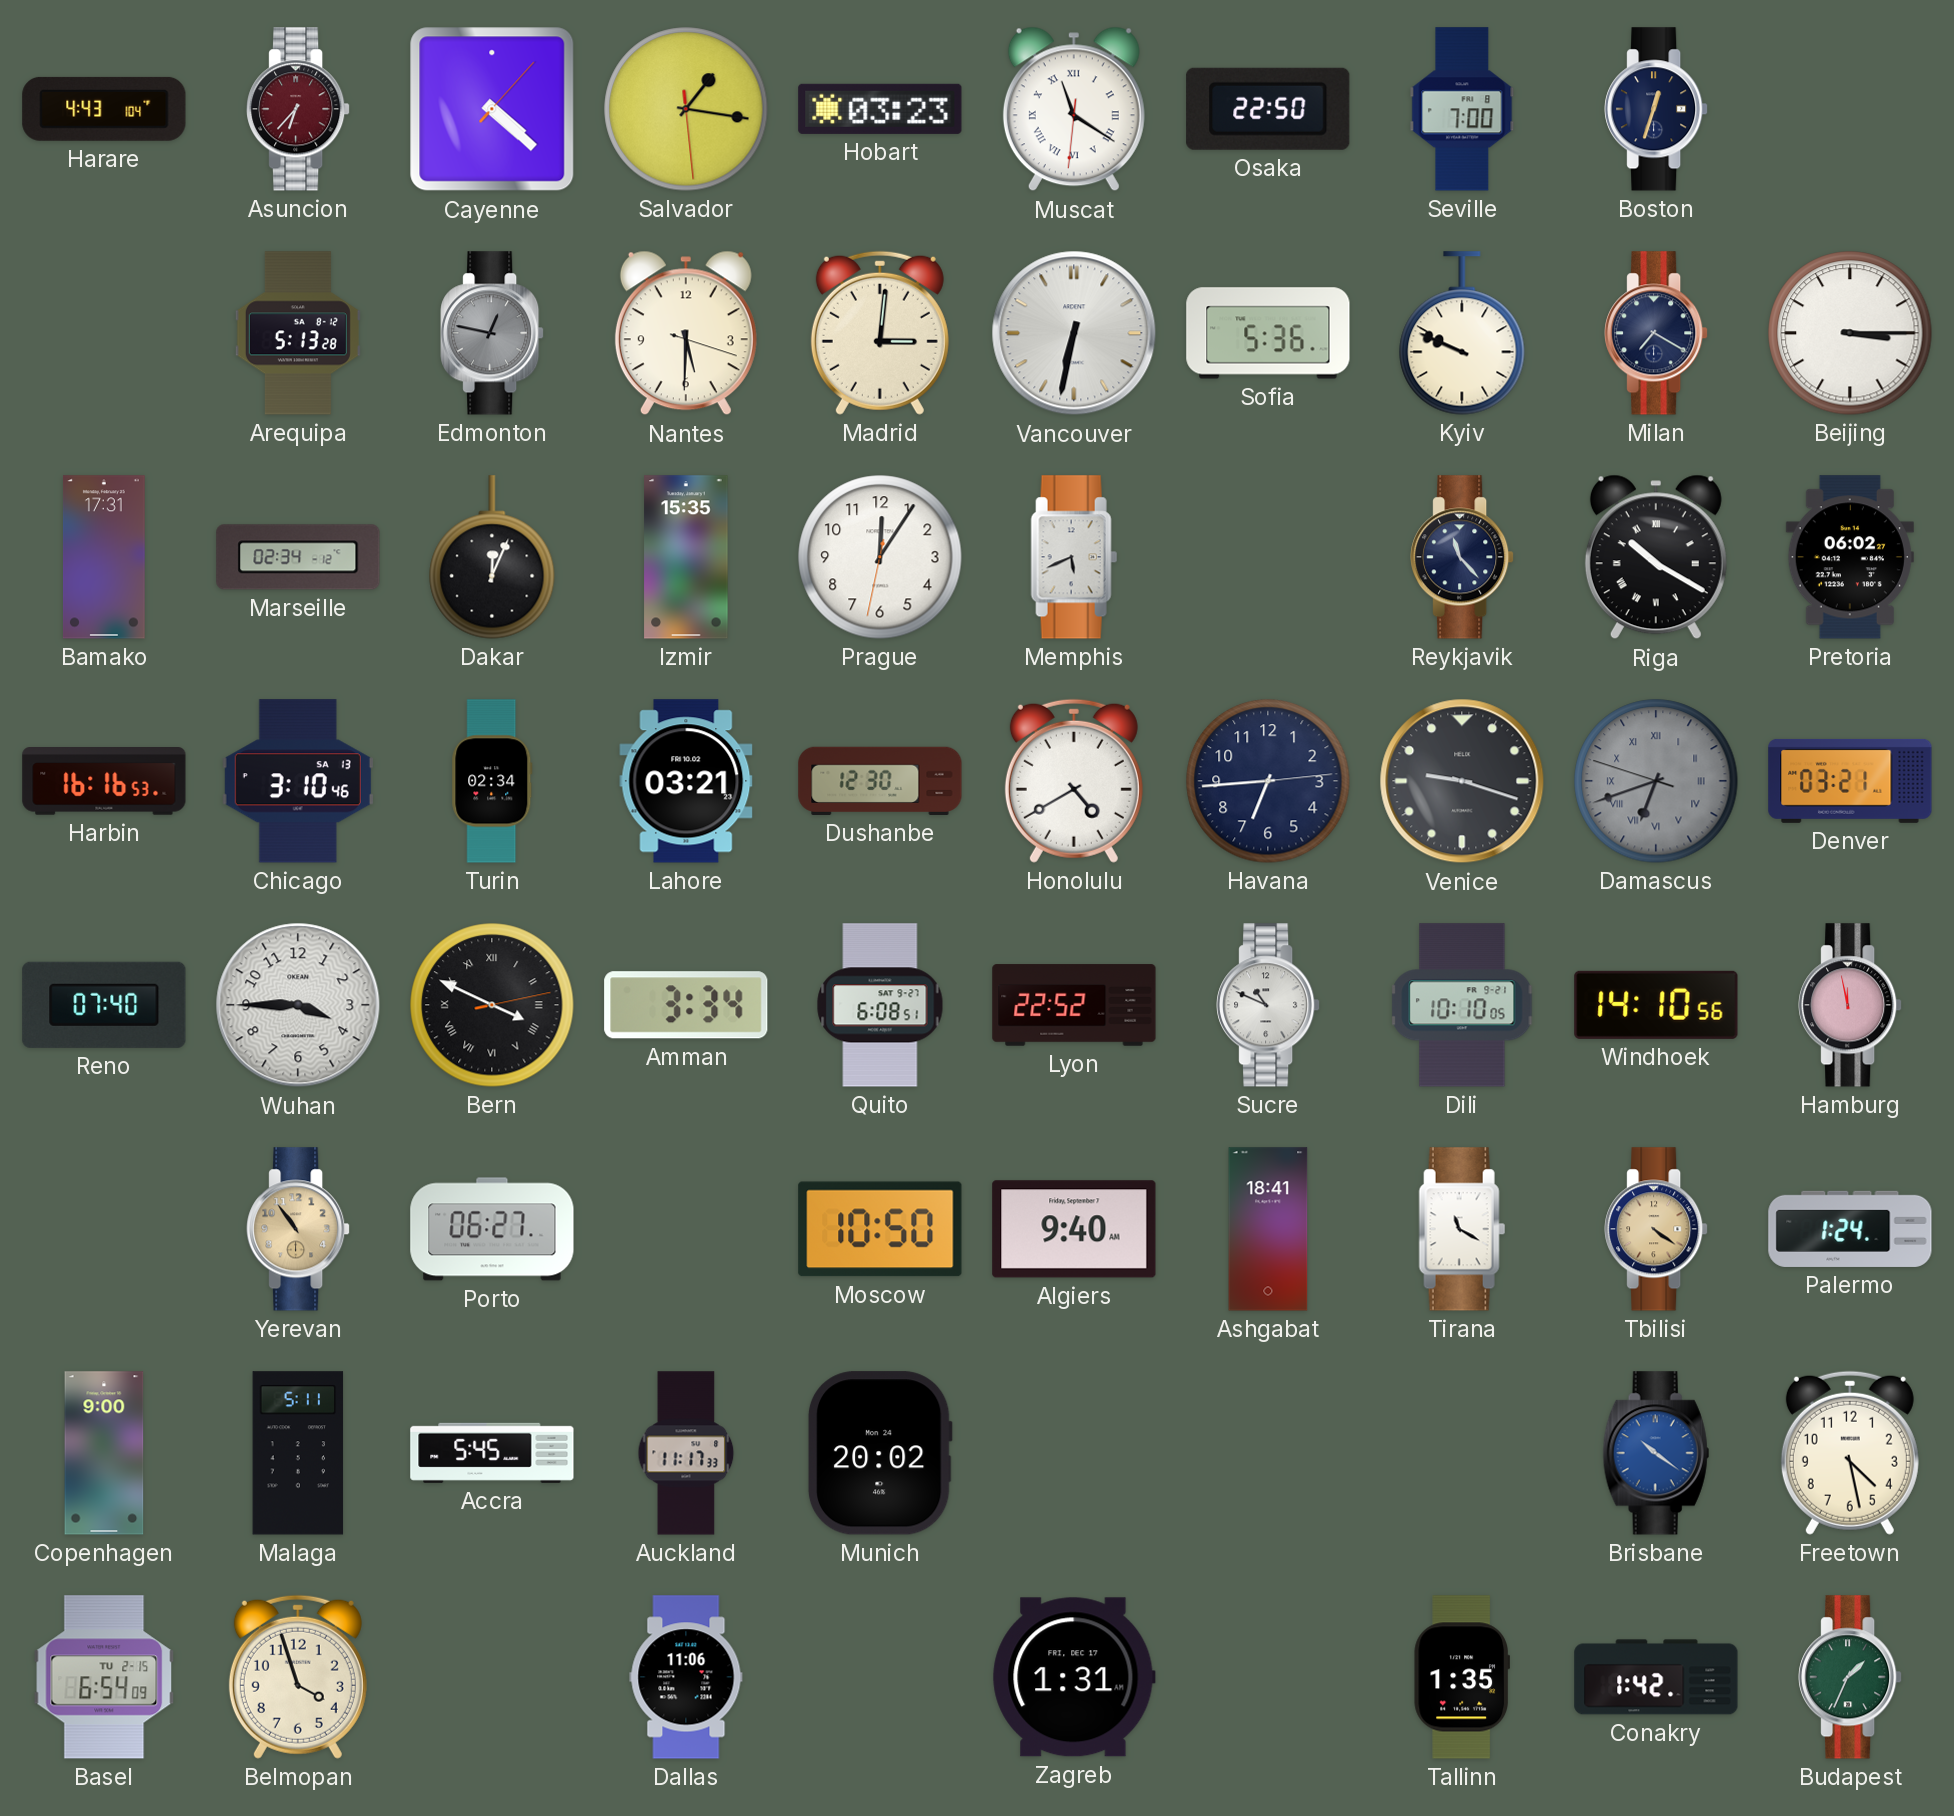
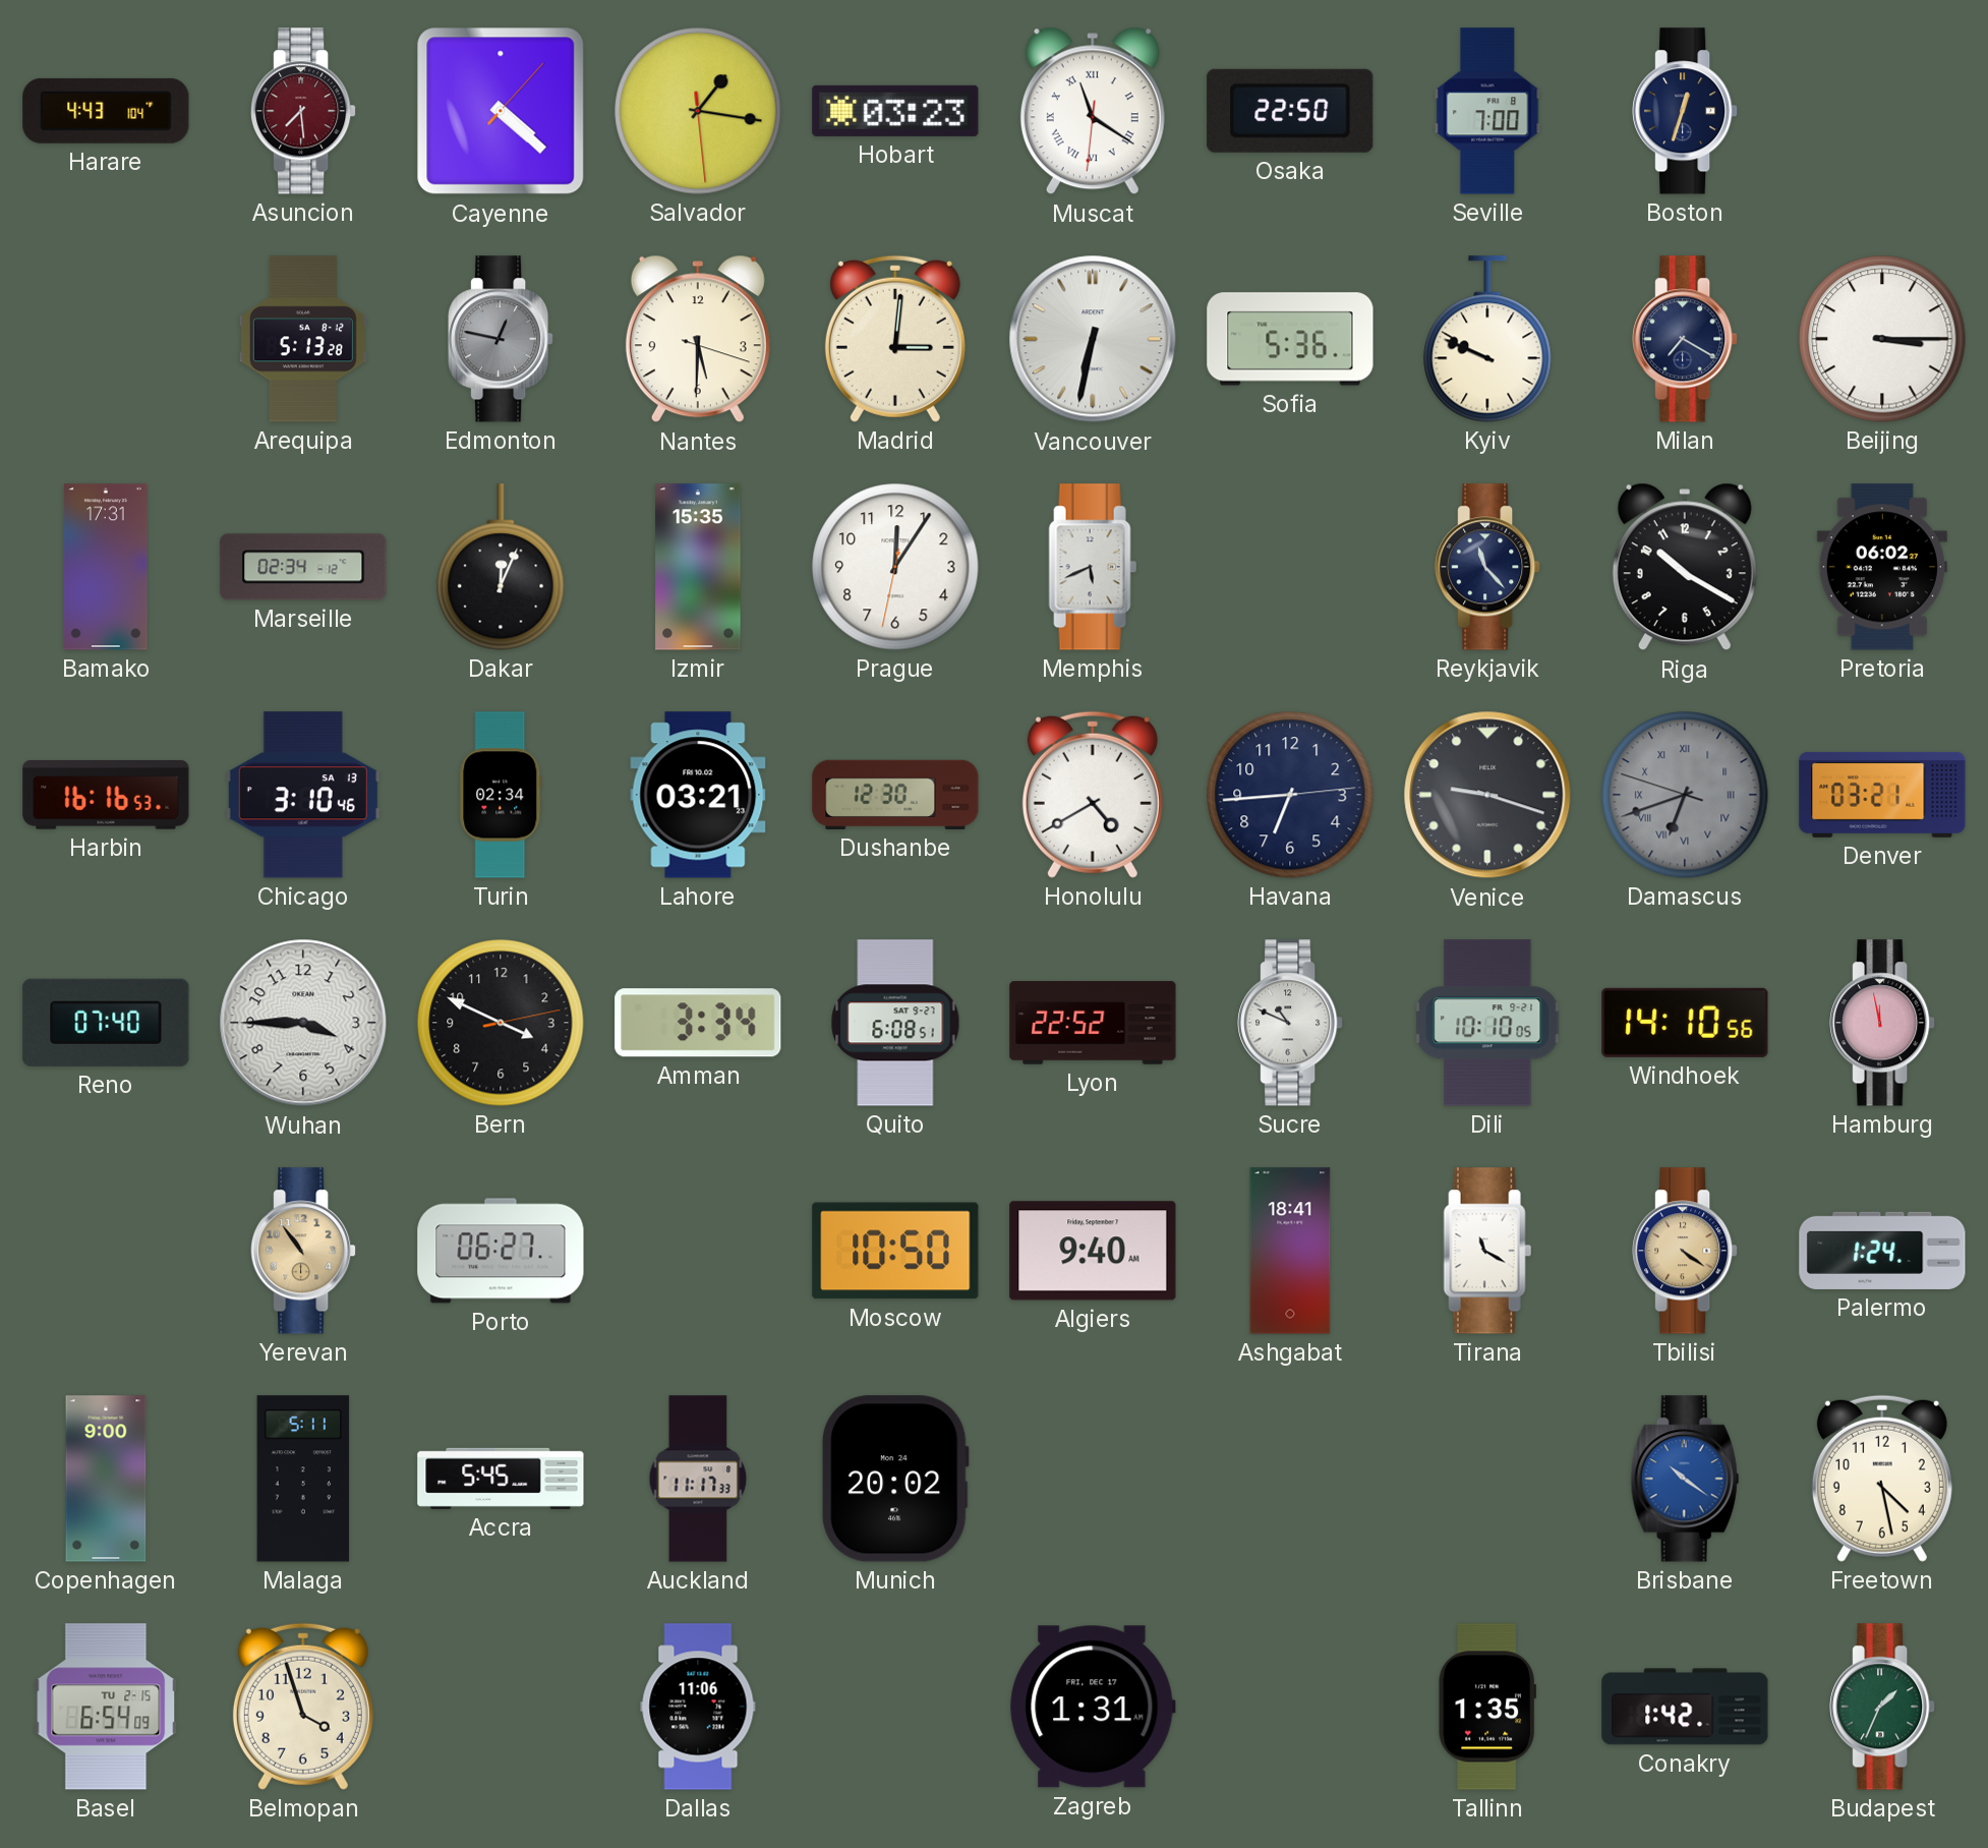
Asuncion: 6:37 -> 7:29 (303, 111)
Riga numerals: Roman -> Arabic (1685, 567)
Bern numerals: Roman -> Arabic (501, 1023)
